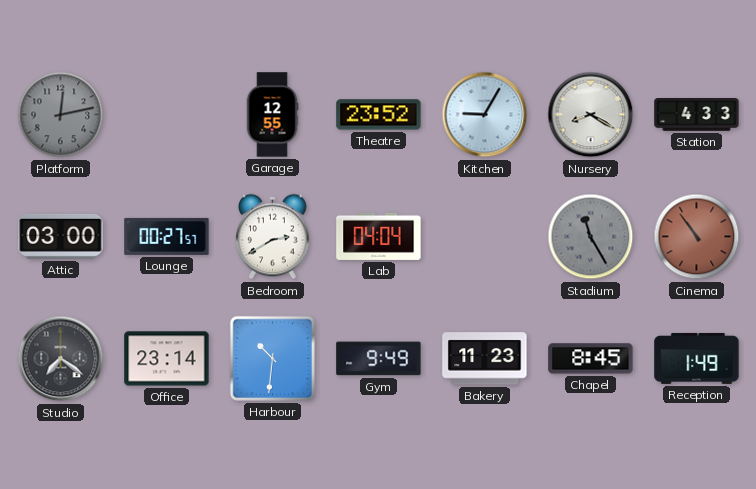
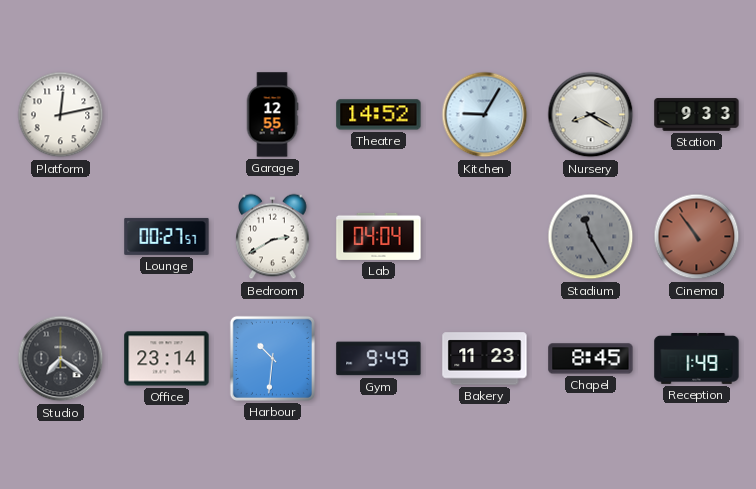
Platform dial: grey -> white (61, 115)
Theatre: 23:52 -> 14:52 (379, 115)
Station: 4:33 -> 9:33 (697, 115)
Attic: 03:00 -> none (61, 236)
